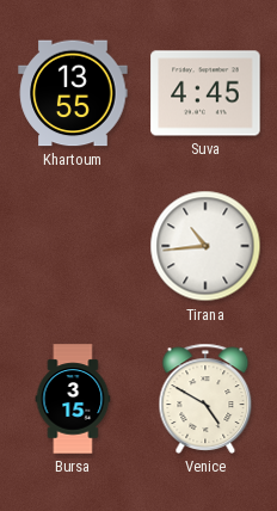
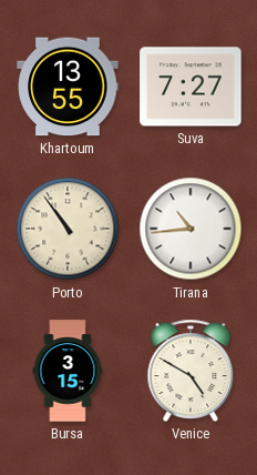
Suva: 4:45 -> 7:27 (191, 87)
Porto: none -> 10:54 (68, 229)
